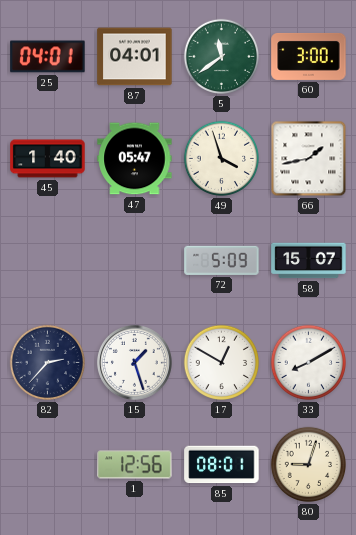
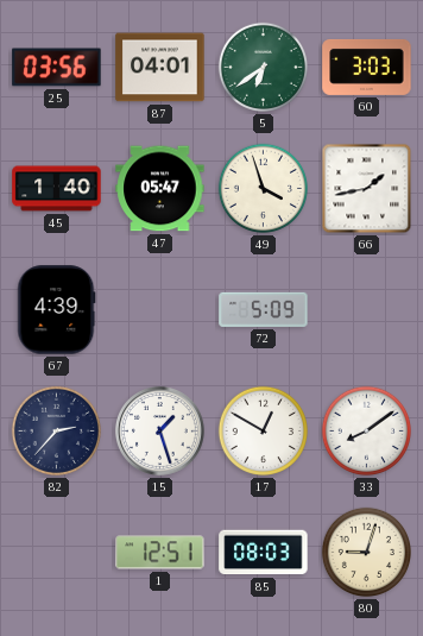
25: 04:01 -> 03:56 (57, 68)
5: 11:39 -> 6:39 (264, 68)
60: 3:00 -> 3:03 (367, 67)
67: none -> 4:39 (57, 310)
58: 15:07 -> none (309, 261)
33: 8:10 -> 8:09 (367, 432)
1: 12:56 -> 12:51 (160, 553)
85: 08:01 -> 08:03 (264, 553)
